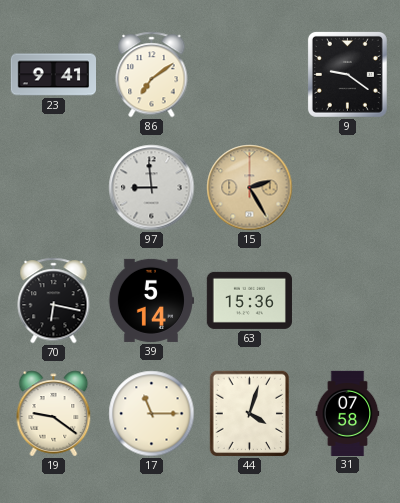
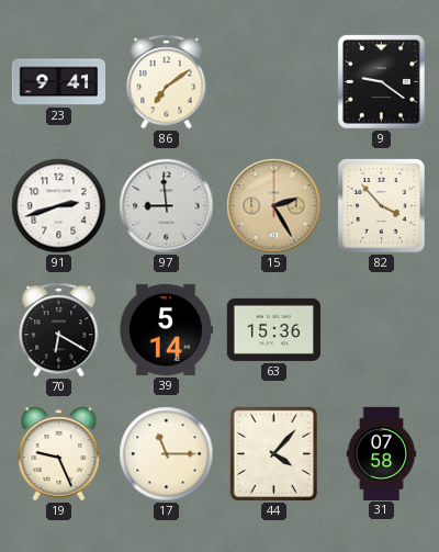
91: none -> 2:42 (59, 206)
82: none -> 3:53 (381, 205)
70: 6:17 -> 6:20 (59, 330)
19: 9:21 -> 9:26 (59, 454)
44: 4:03 -> 4:07 (274, 454)
